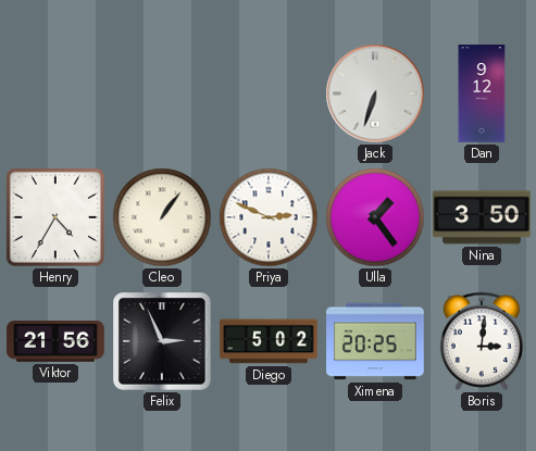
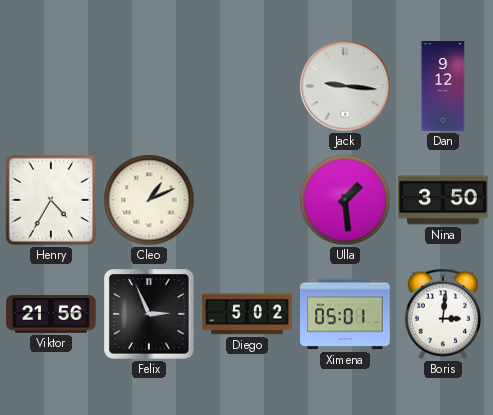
Jack: 6:33 -> 9:16 (345, 86)
Cleo: 1:06 -> 1:11 (149, 200)
Priya: 2:49 -> none (269, 217)
Ulla: 1:24 -> 1:29 (345, 200)
Ximena: 20:25 -> 05:01 (345, 314)
